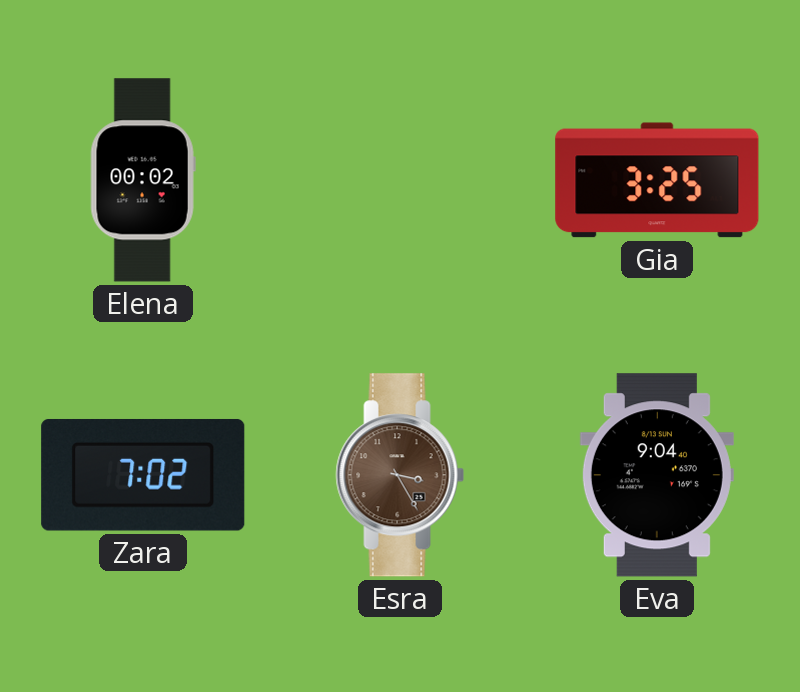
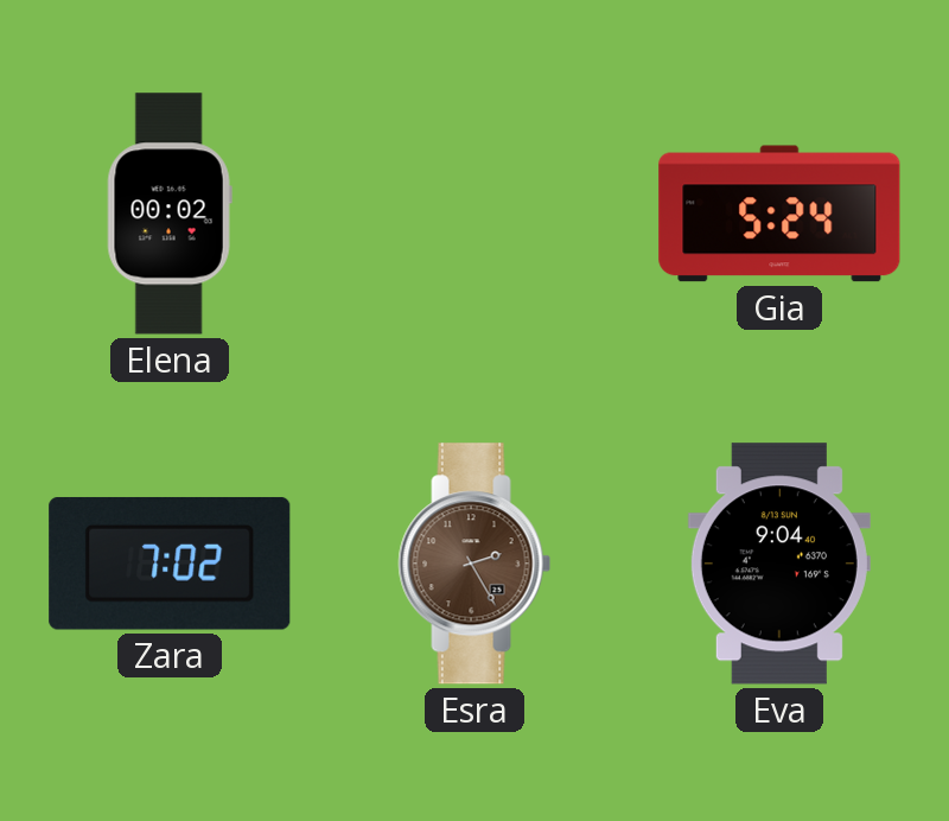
Gia: 3:25 -> 5:24 (779, 214)
Esra: 3:25 -> 2:25 (474, 564)
